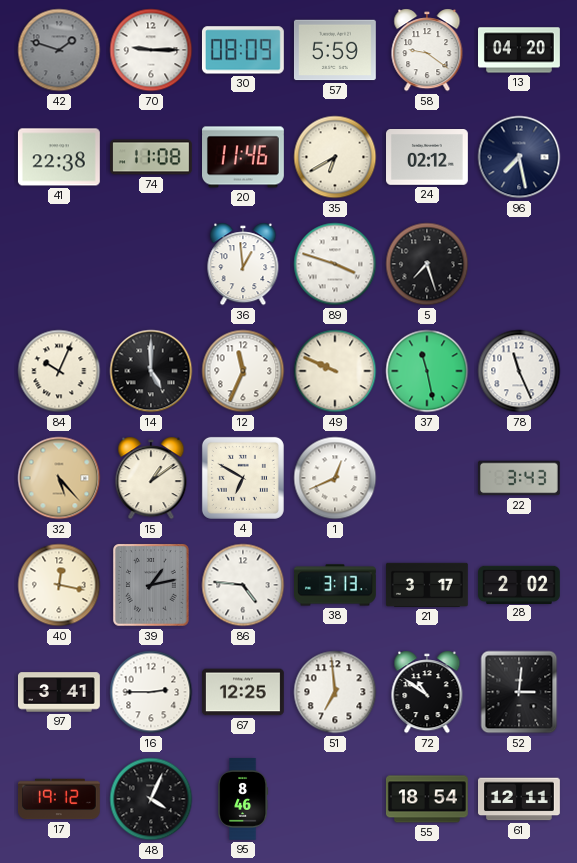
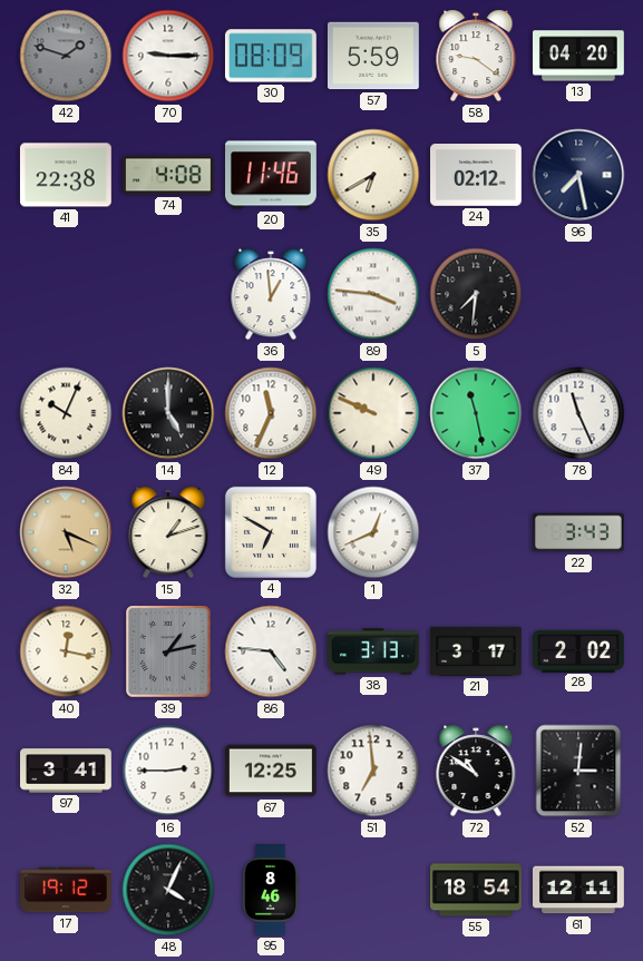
74: 11:08 -> 4:08 (169, 175)
89: 3:48 -> 3:46 (373, 294)
5: 7:27 -> 7:31 (476, 294)
32: 5:23 -> 5:19 (66, 532)
15: 1:09 -> 1:12 (168, 532)
